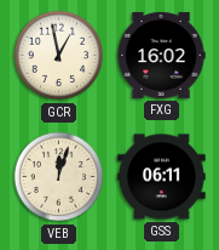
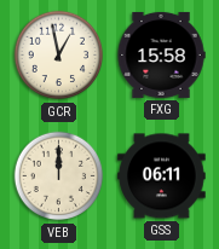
FXG: 16:02 -> 15:58 (161, 54)
VEB: 12:03 -> 12:00 (59, 176)
